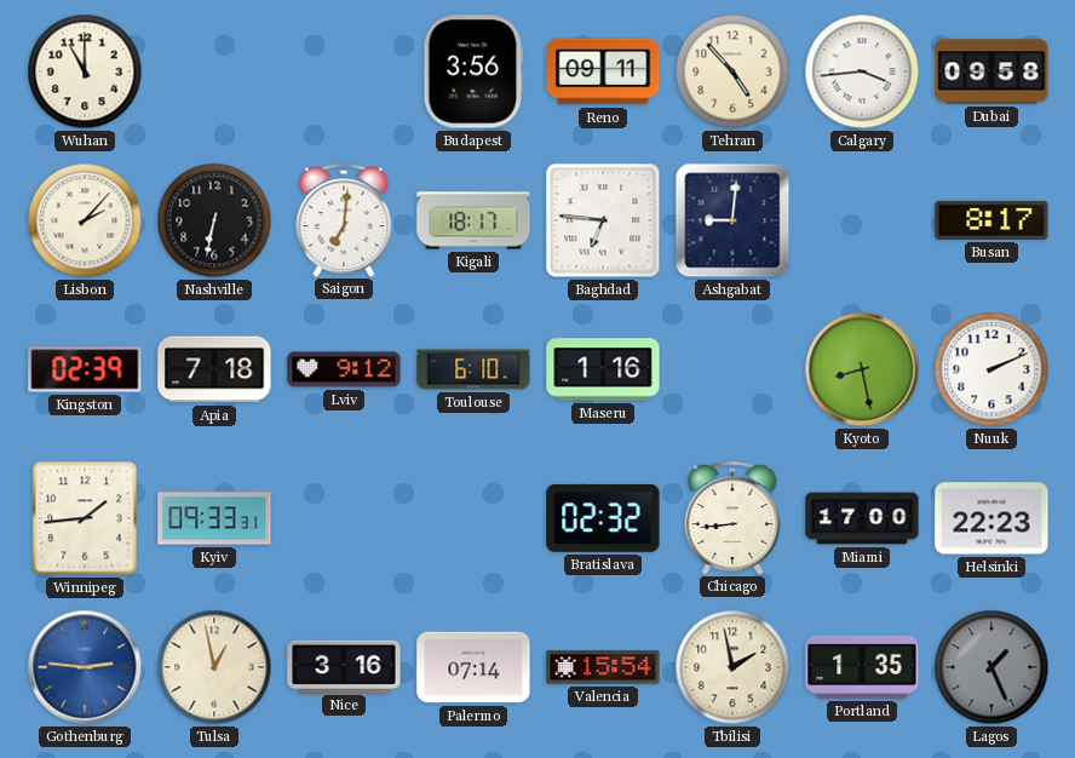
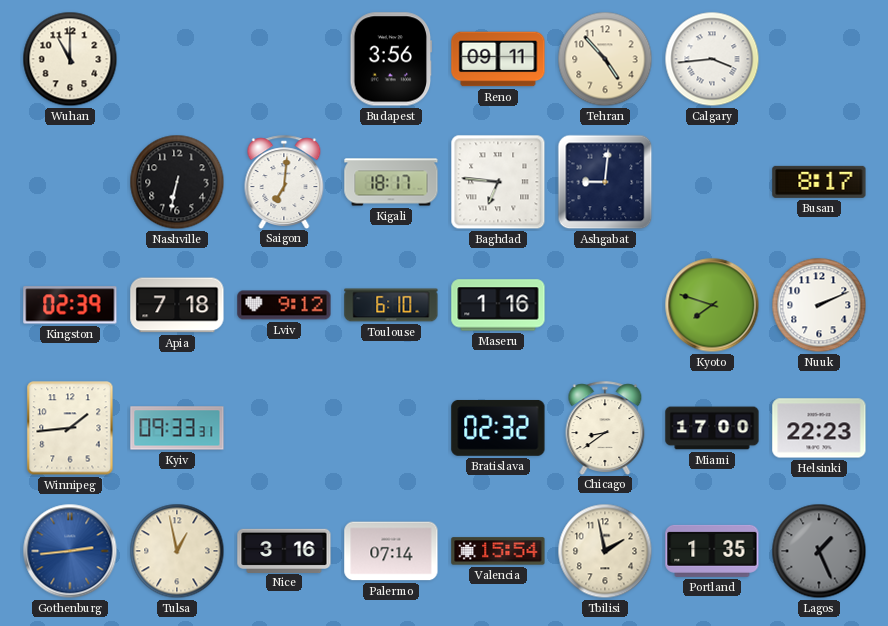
Dubai: 09:58 -> none (991, 71)
Lisbon: 2:07 -> none (85, 220)
Kyoto: 8:28 -> 7:48 (712, 305)
Chicago: 8:44 -> 8:39 (605, 428)
Gothenburg: 2:46 -> 2:44 (70, 551)
